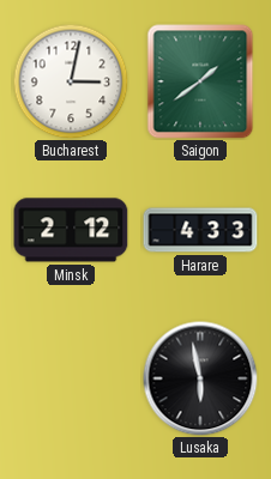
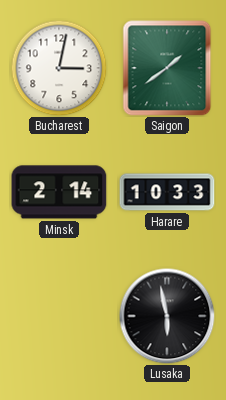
Minsk: 2:12 -> 2:14 (59, 192)
Harare: 4:33 -> 10:33 (167, 192)
